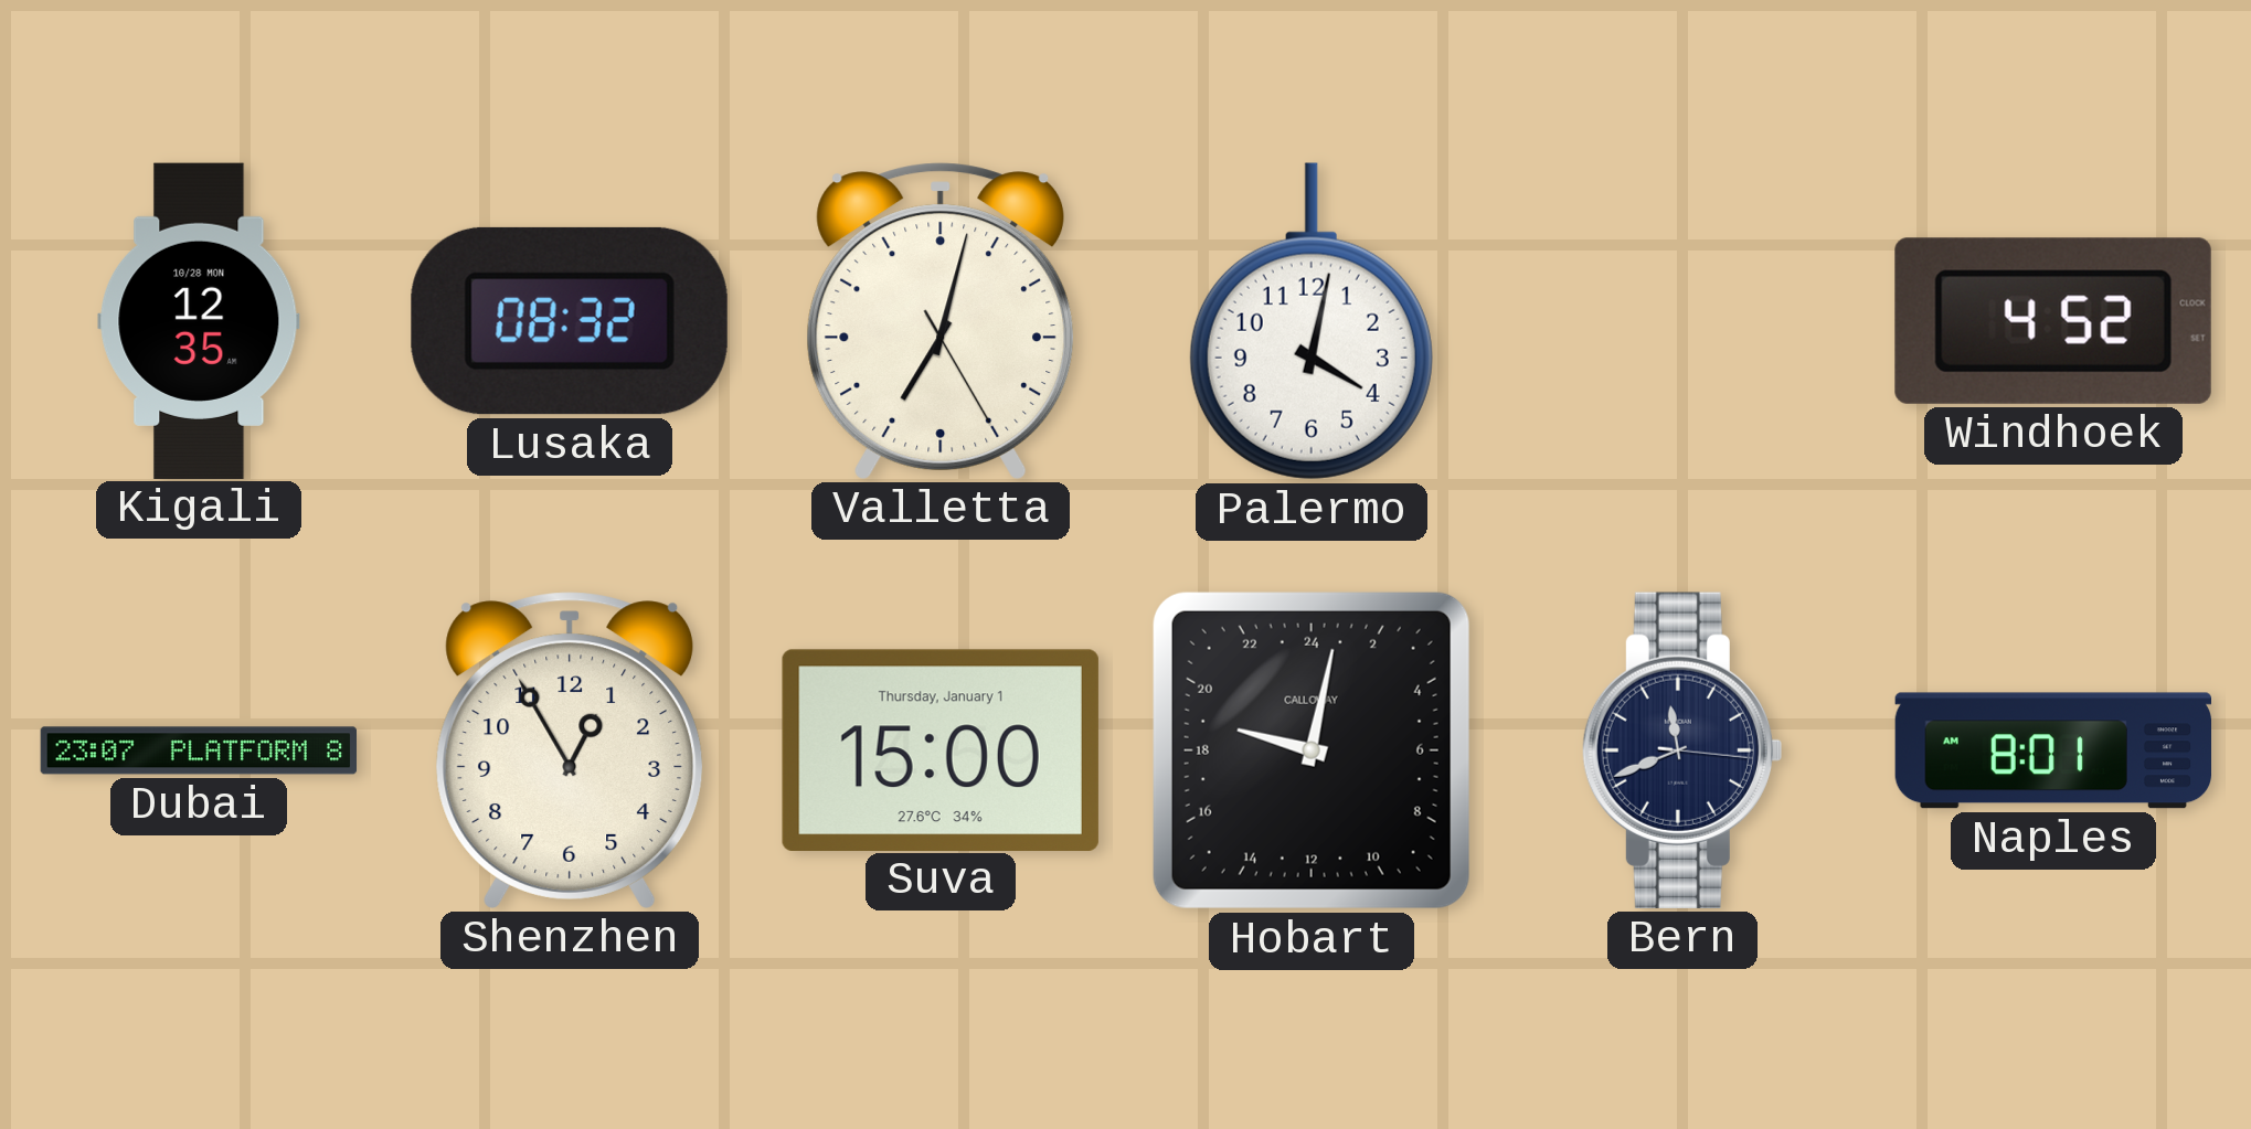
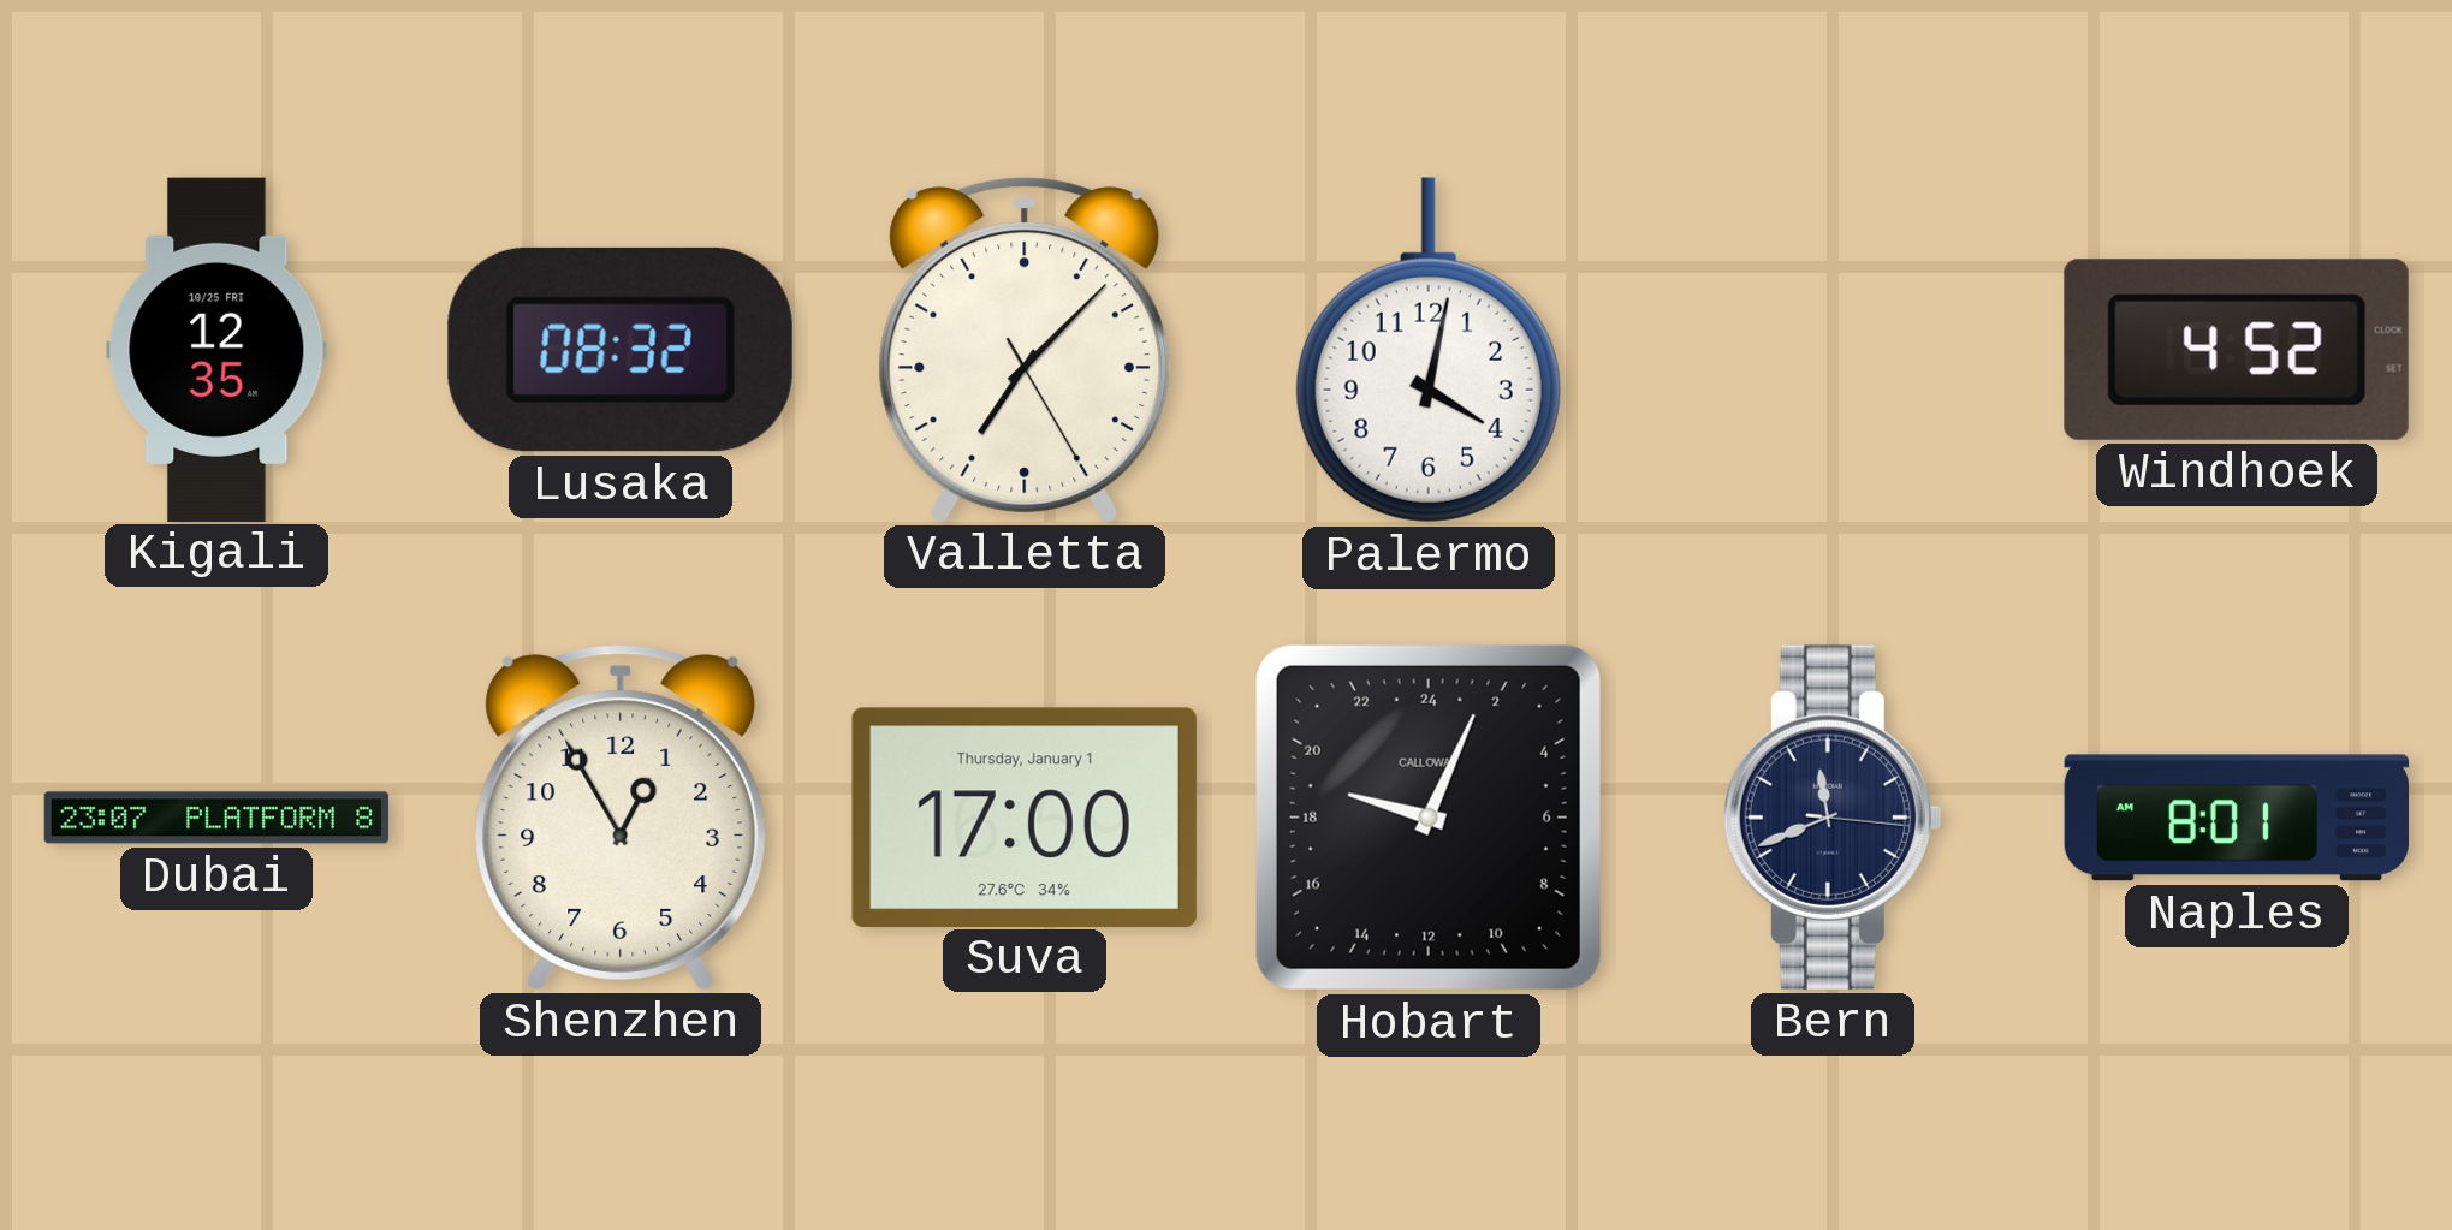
Kigali date: 10/28 MON -> 10/25 FRI (216, 349)
Valletta: 7:02 -> 7:07 (1025, 350)
Suva: 15:00 -> 17:00 (1025, 816)
Hobart: 19:02 -> 19:04 (1429, 818)
